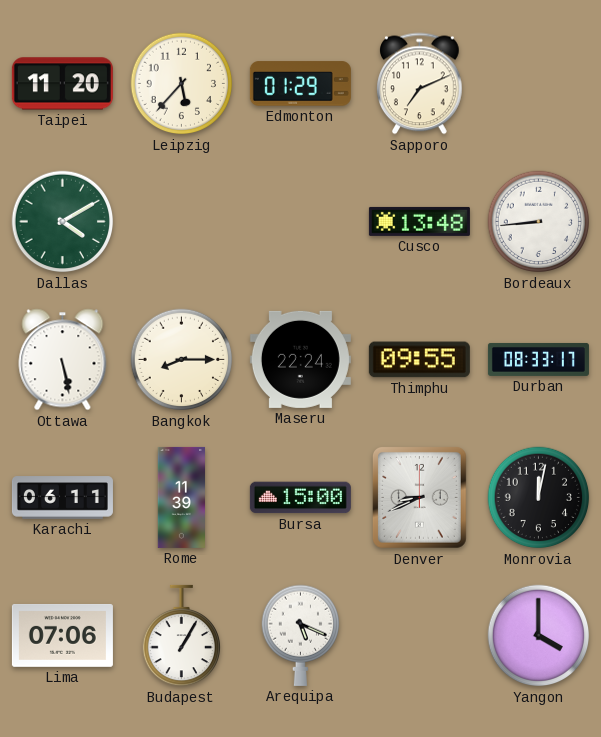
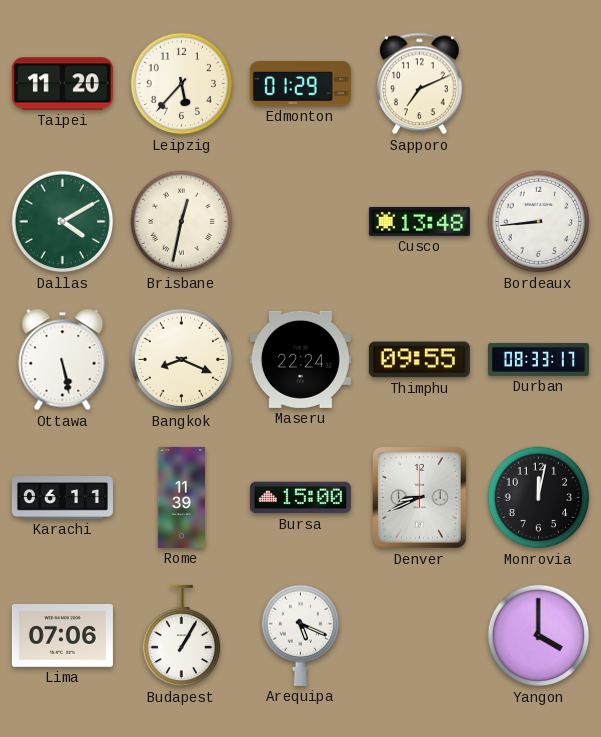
Brisbane: none -> 12:32 (182, 222)
Bangkok: 8:15 -> 8:19 (182, 360)
